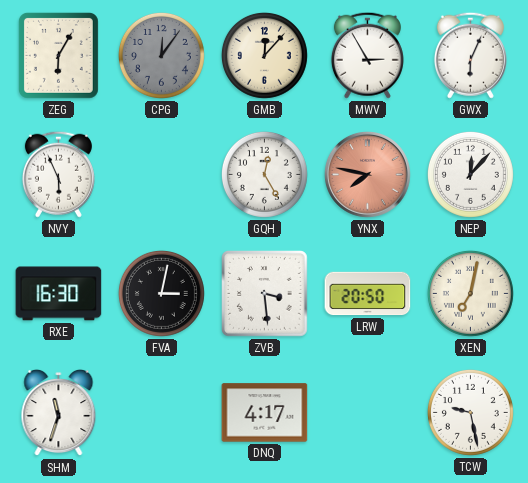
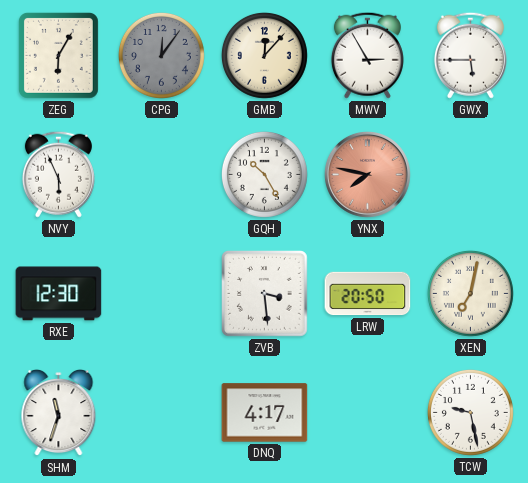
GWX: 6:04 -> 5:45 (470, 55)
GQH: 12:25 -> 10:25 (264, 174)
NEP: 12:07 -> none (470, 174)
RXE: 16:30 -> 12:30 (59, 294)
FVA: 3:02 -> none (161, 293)
